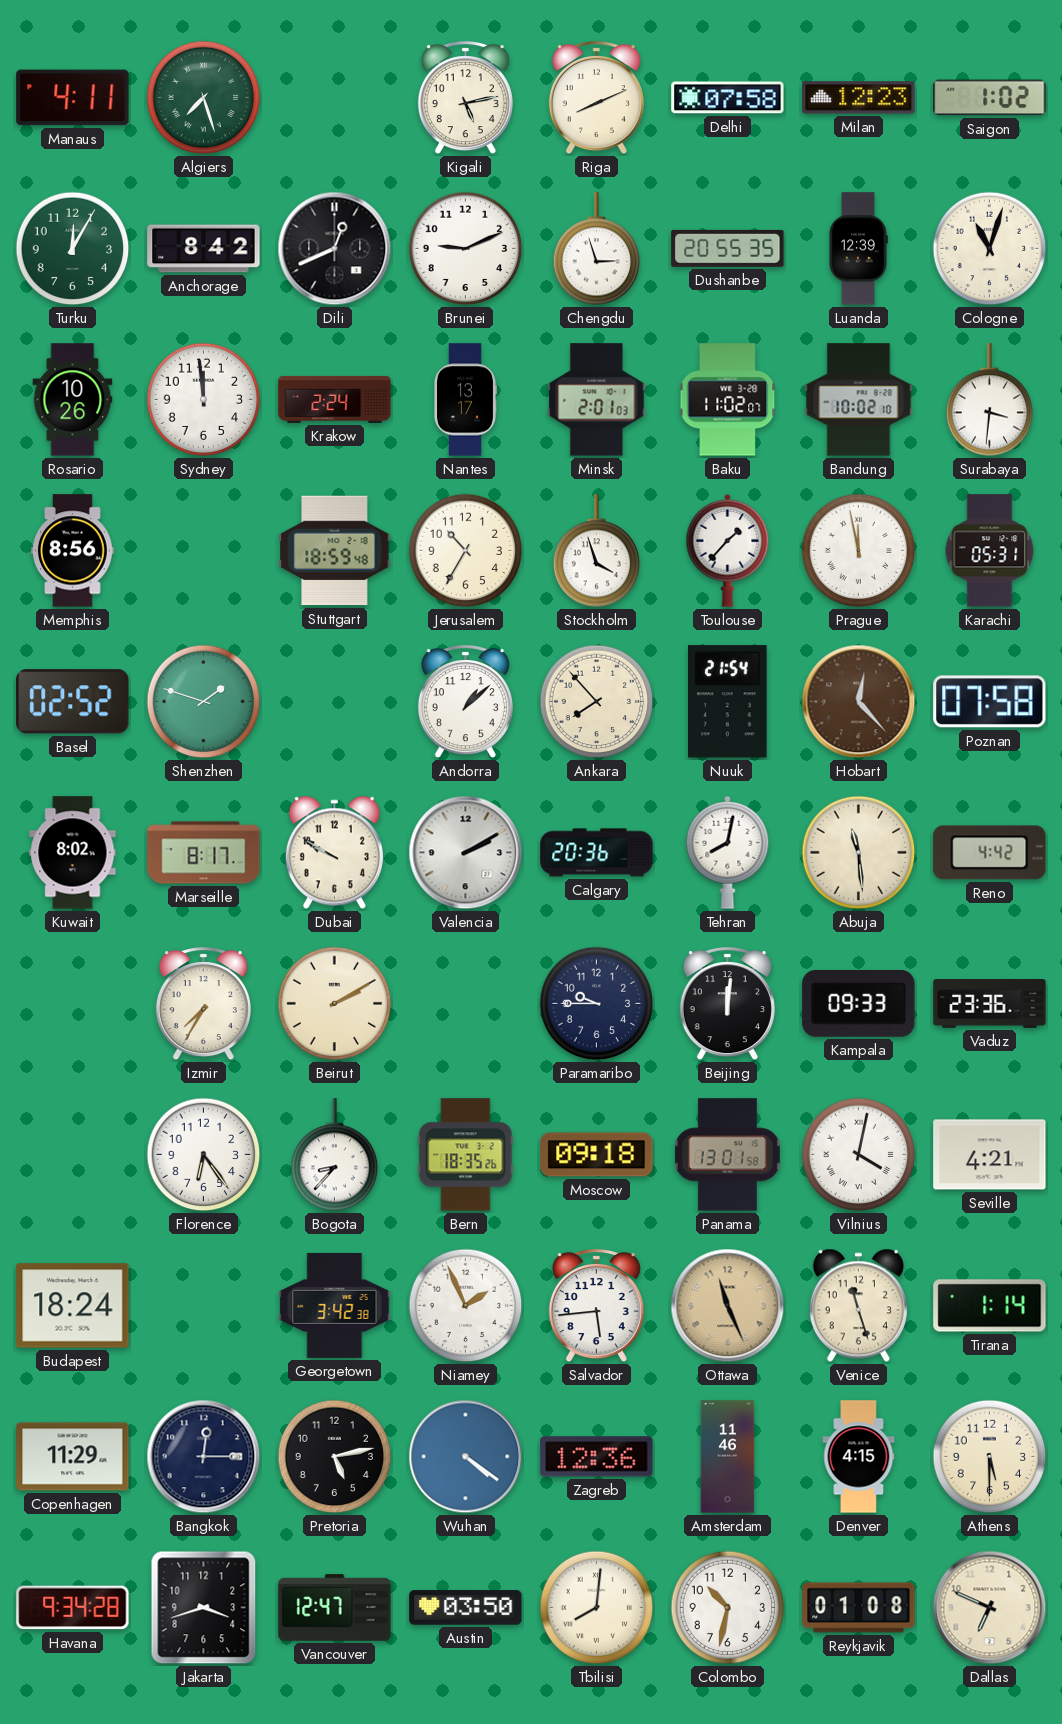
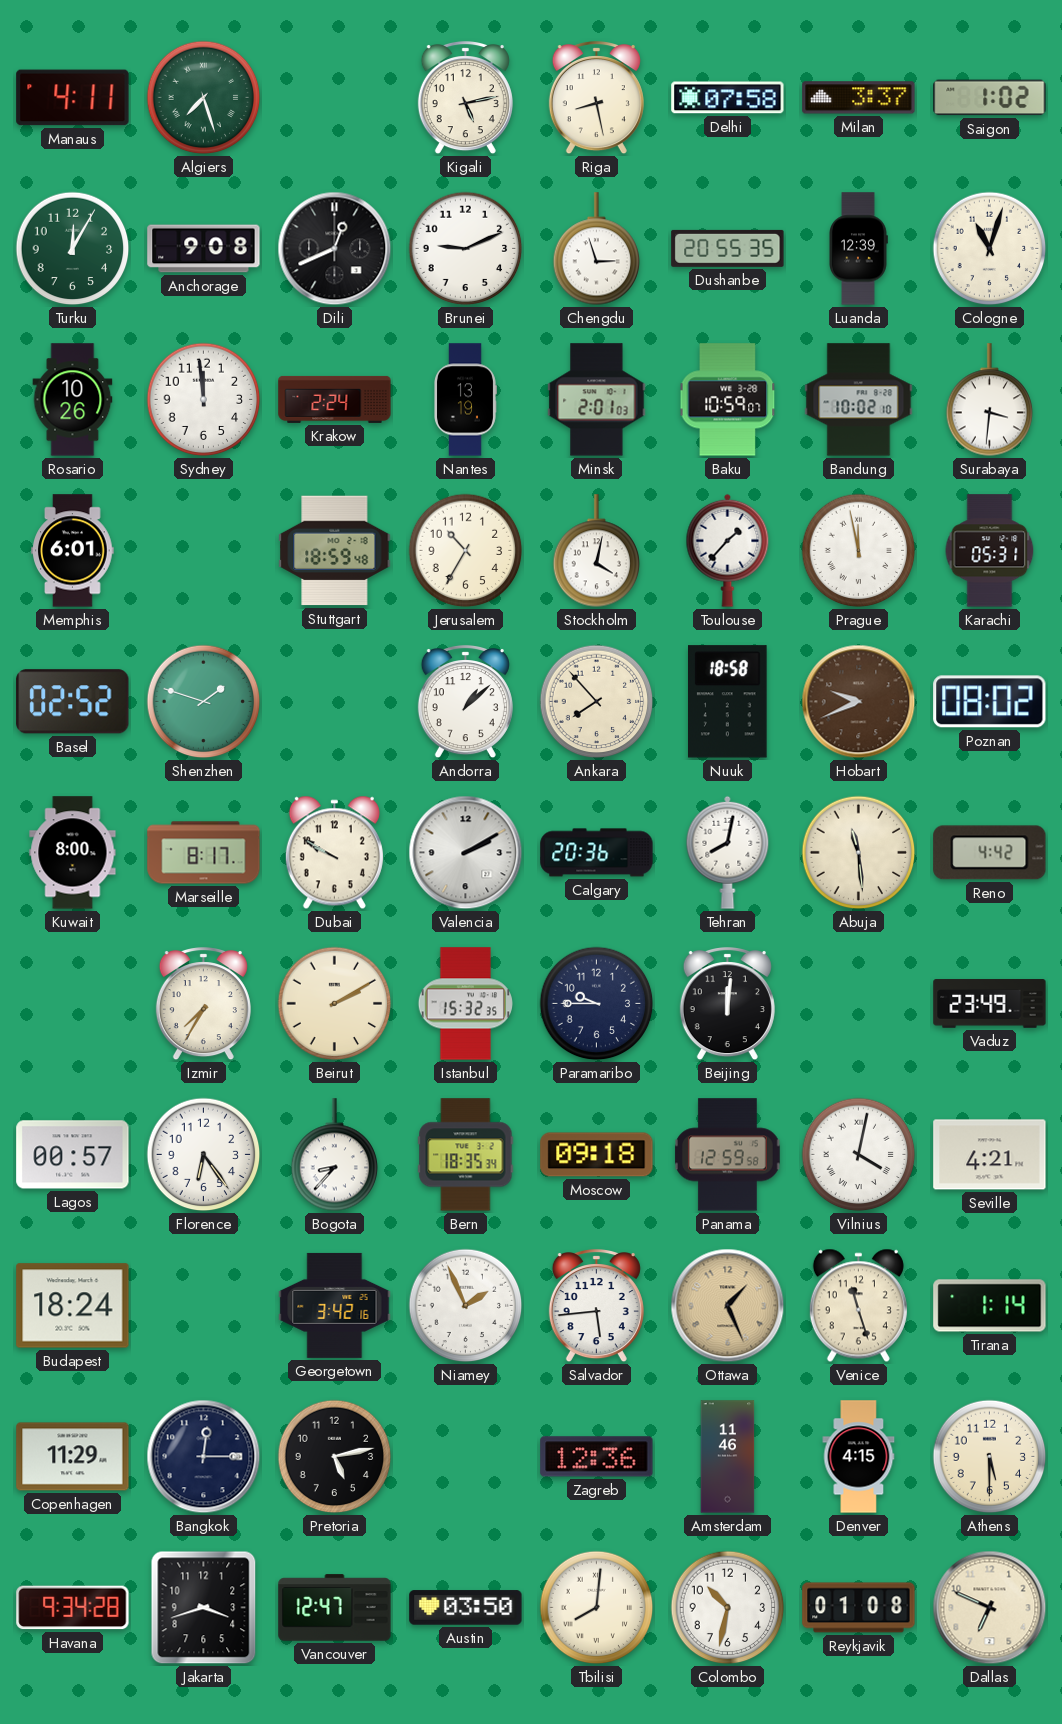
Riga: 8:11 -> 8:28 (596, 99)
Milan: 12:23 -> 3:37 (859, 98)
Anchorage: 8:42 -> 9:08 (204, 249)
Nantes: 13:17 -> 13:19 (466, 400)
Baku: 11:02 -> 10:59 (728, 400)
Memphis: 8:56 -> 6:01 (73, 551)
Stockholm: 3:57 -> 4:02 (597, 551)
Nuuk: 21:54 -> 18:58 (728, 702)
Hobart: 12:23 -> 9:41 (859, 702)
Poznan: 07:58 -> 08:02 (990, 702)
Kuwait: 8:02 -> 8:00 (73, 853)
Istanbul: none -> 15:32 (465, 1004)
Kampala: 09:33 -> none (859, 1003)
Vaduz: 23:36 -> 23:49 (990, 1004)
Lagos: none -> 00:57 (73, 1155)
Bern: 18:35:26 -> 18:35:34 (466, 1155)
Panama: 13:01 -> 12:59 (728, 1155)
Georgetown: 3:42:38 -> 3:42:16 (335, 1305)
Ottawa: 11:26 -> 1:26 (728, 1306)
Wuhan: 4:21 -> none (466, 1457)
